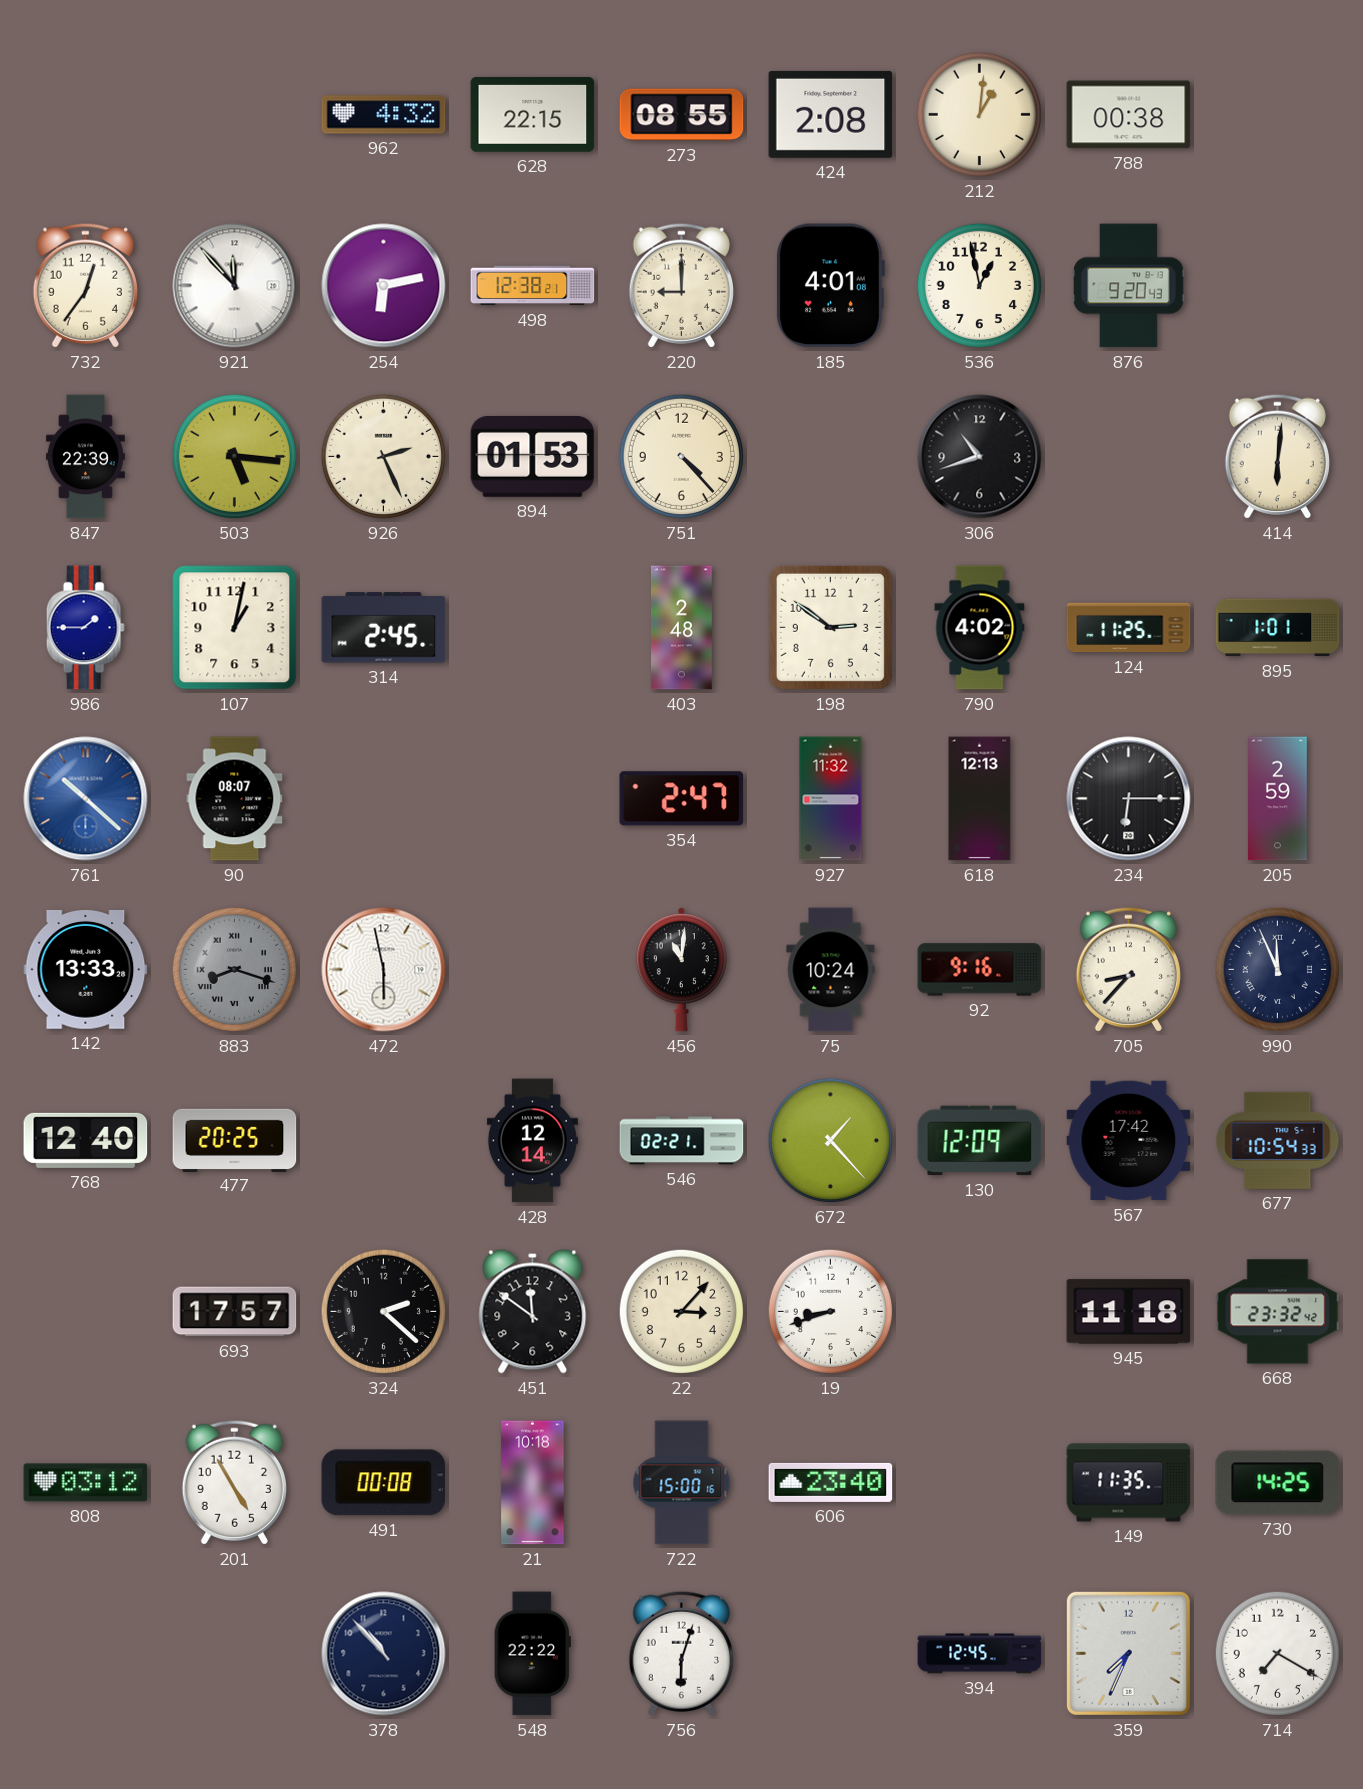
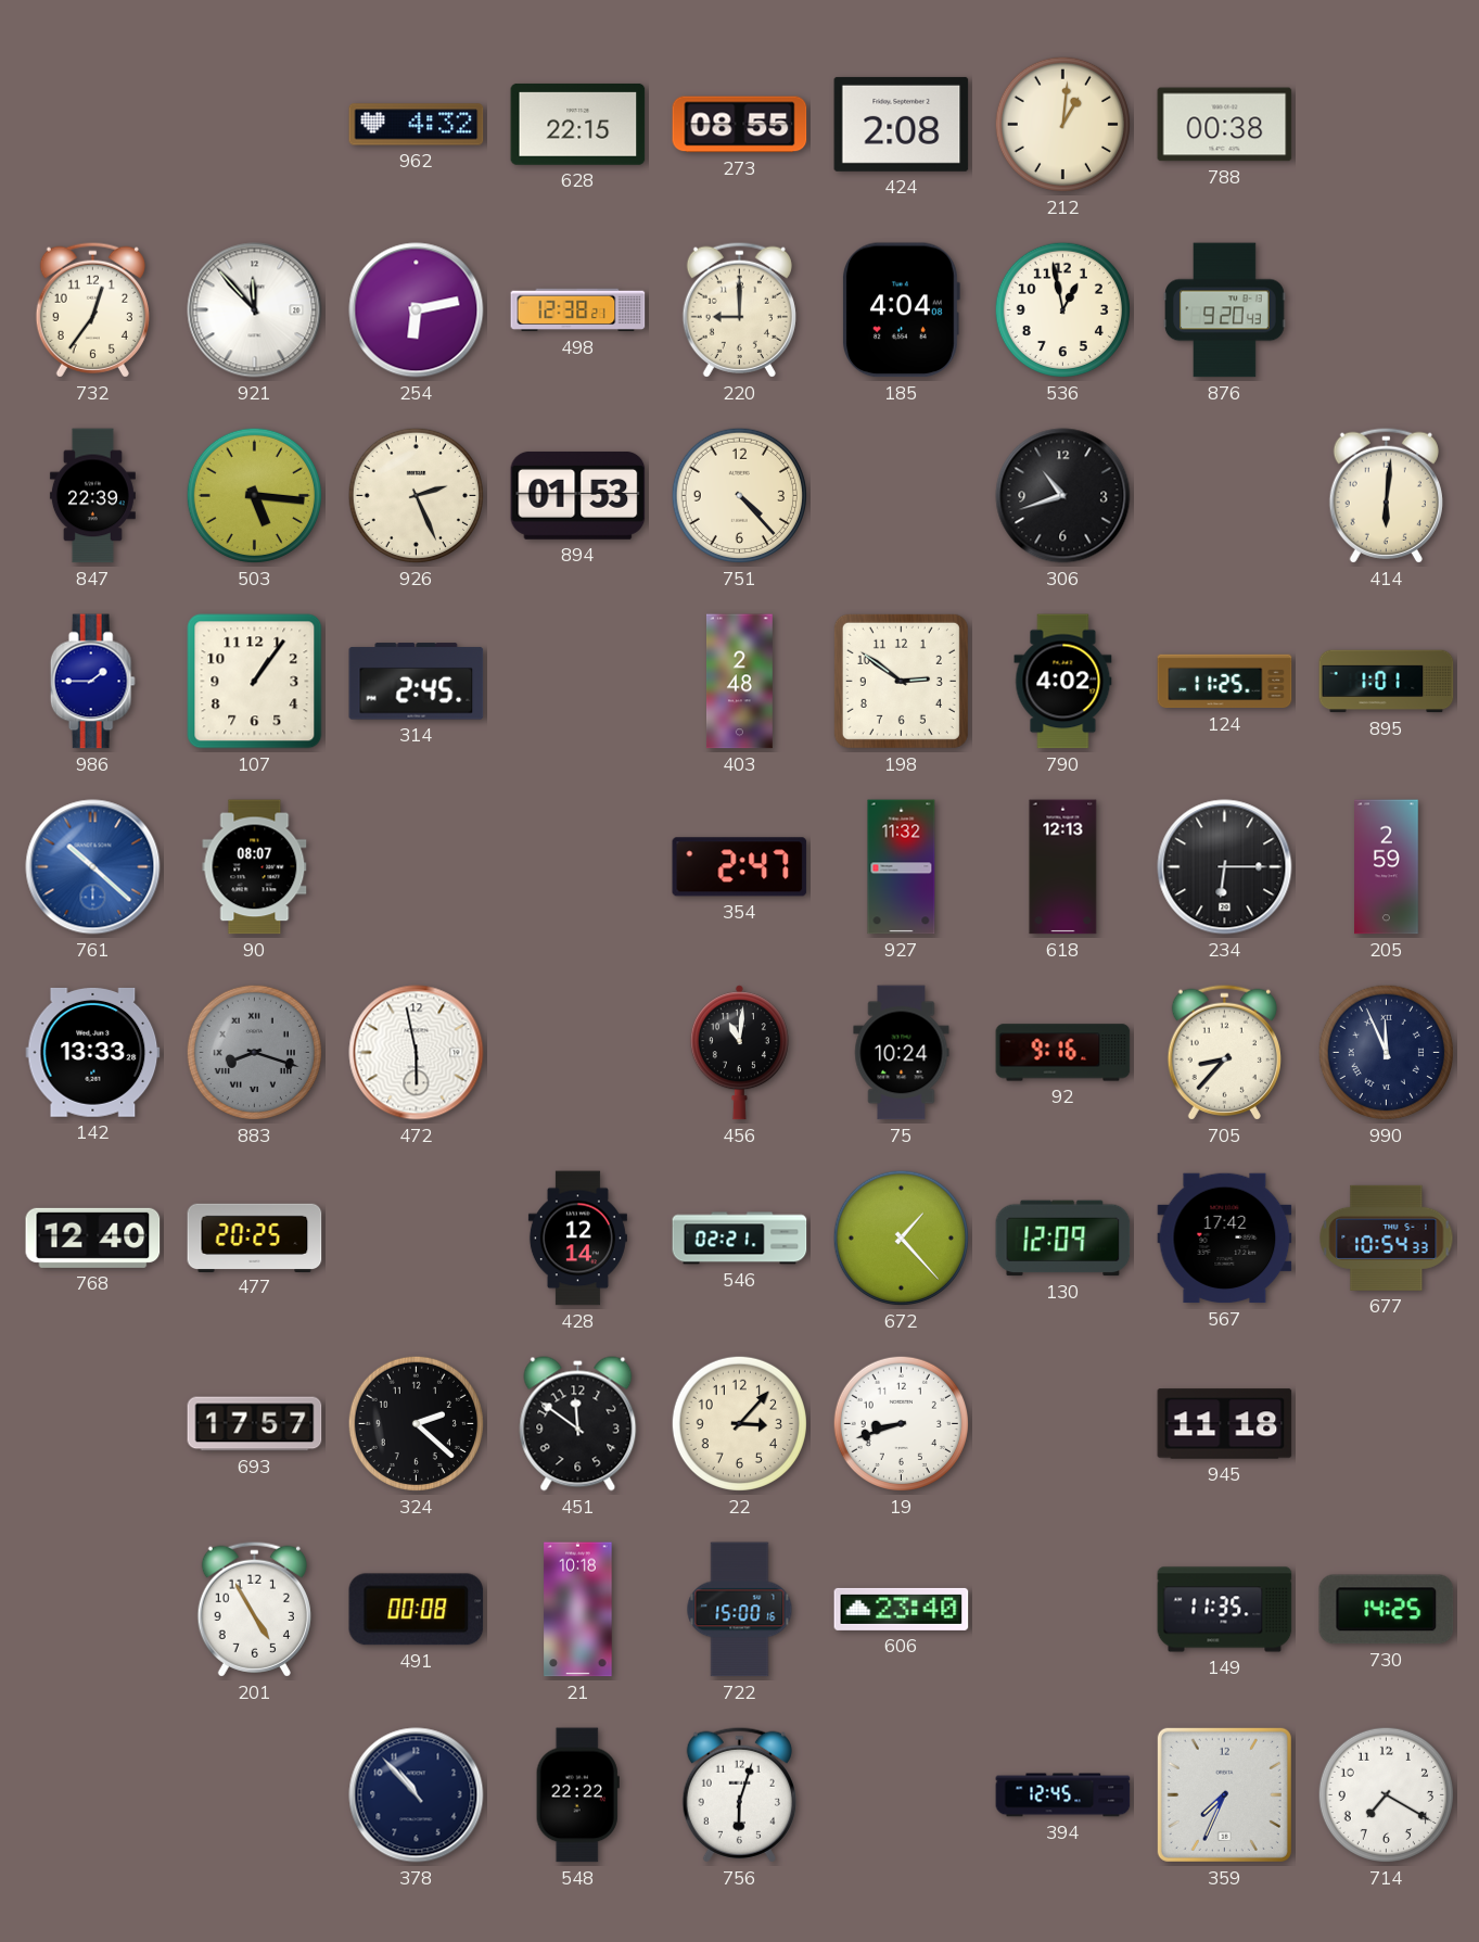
185: 4:01 -> 4:04 (901, 310)
107: 1:02 -> 1:06 (255, 682)
668: 23:32 -> none (1278, 1312)
808: 03:12 -> none (86, 1483)
